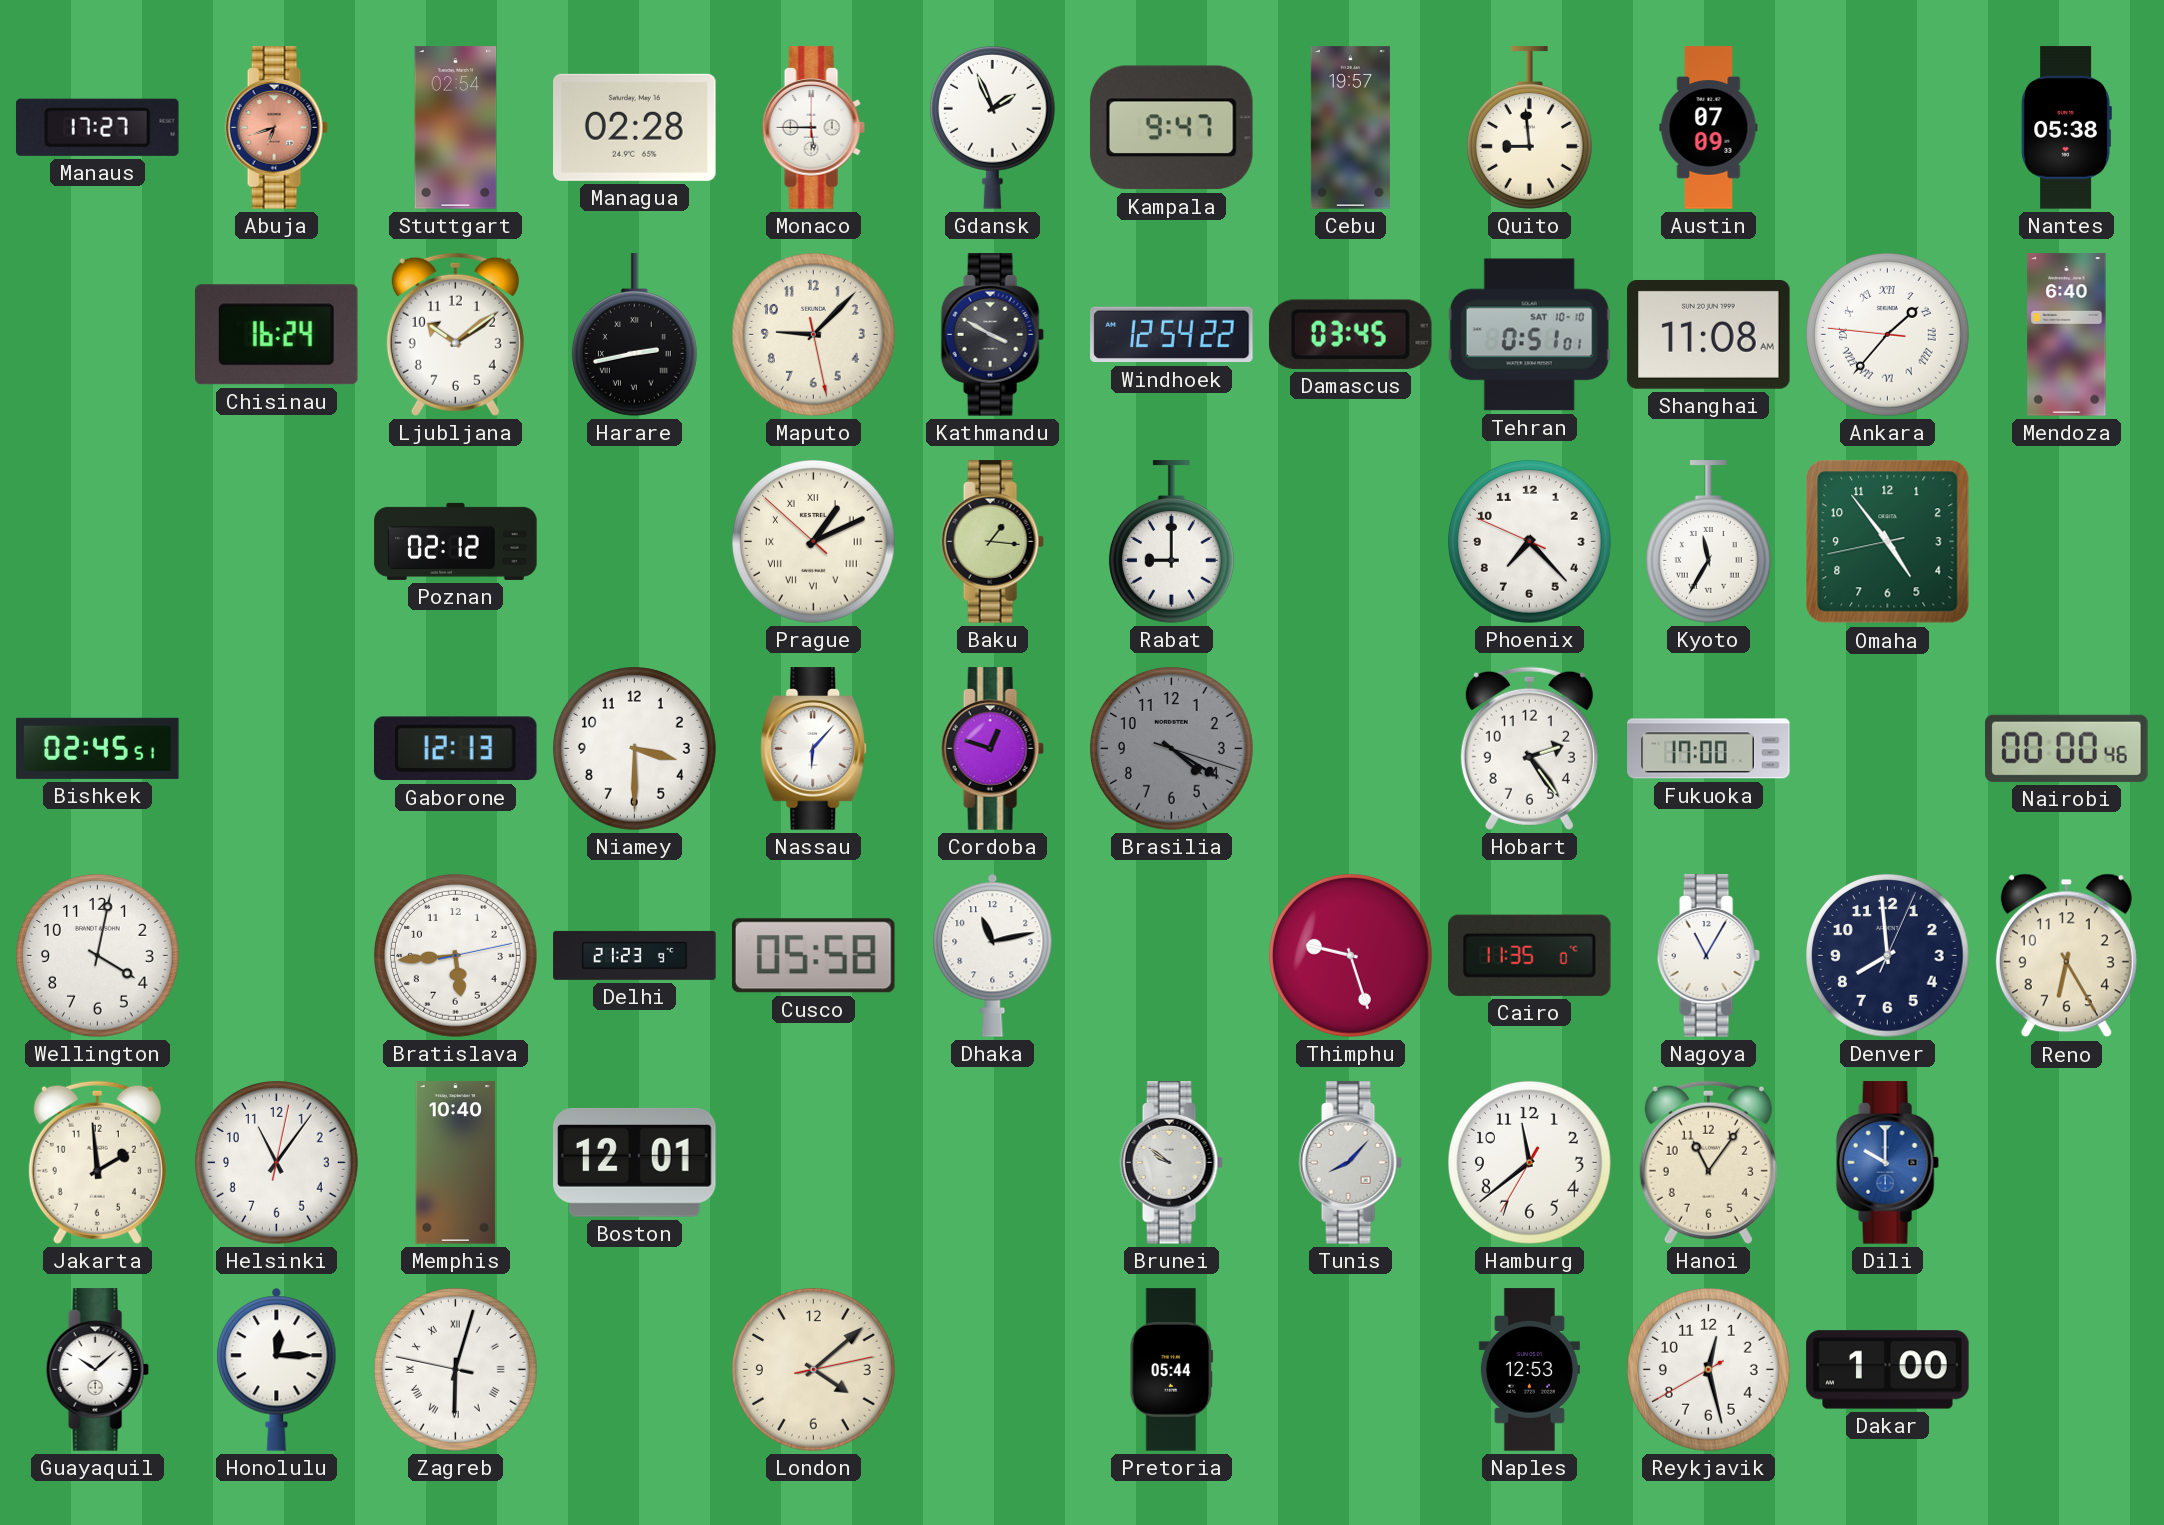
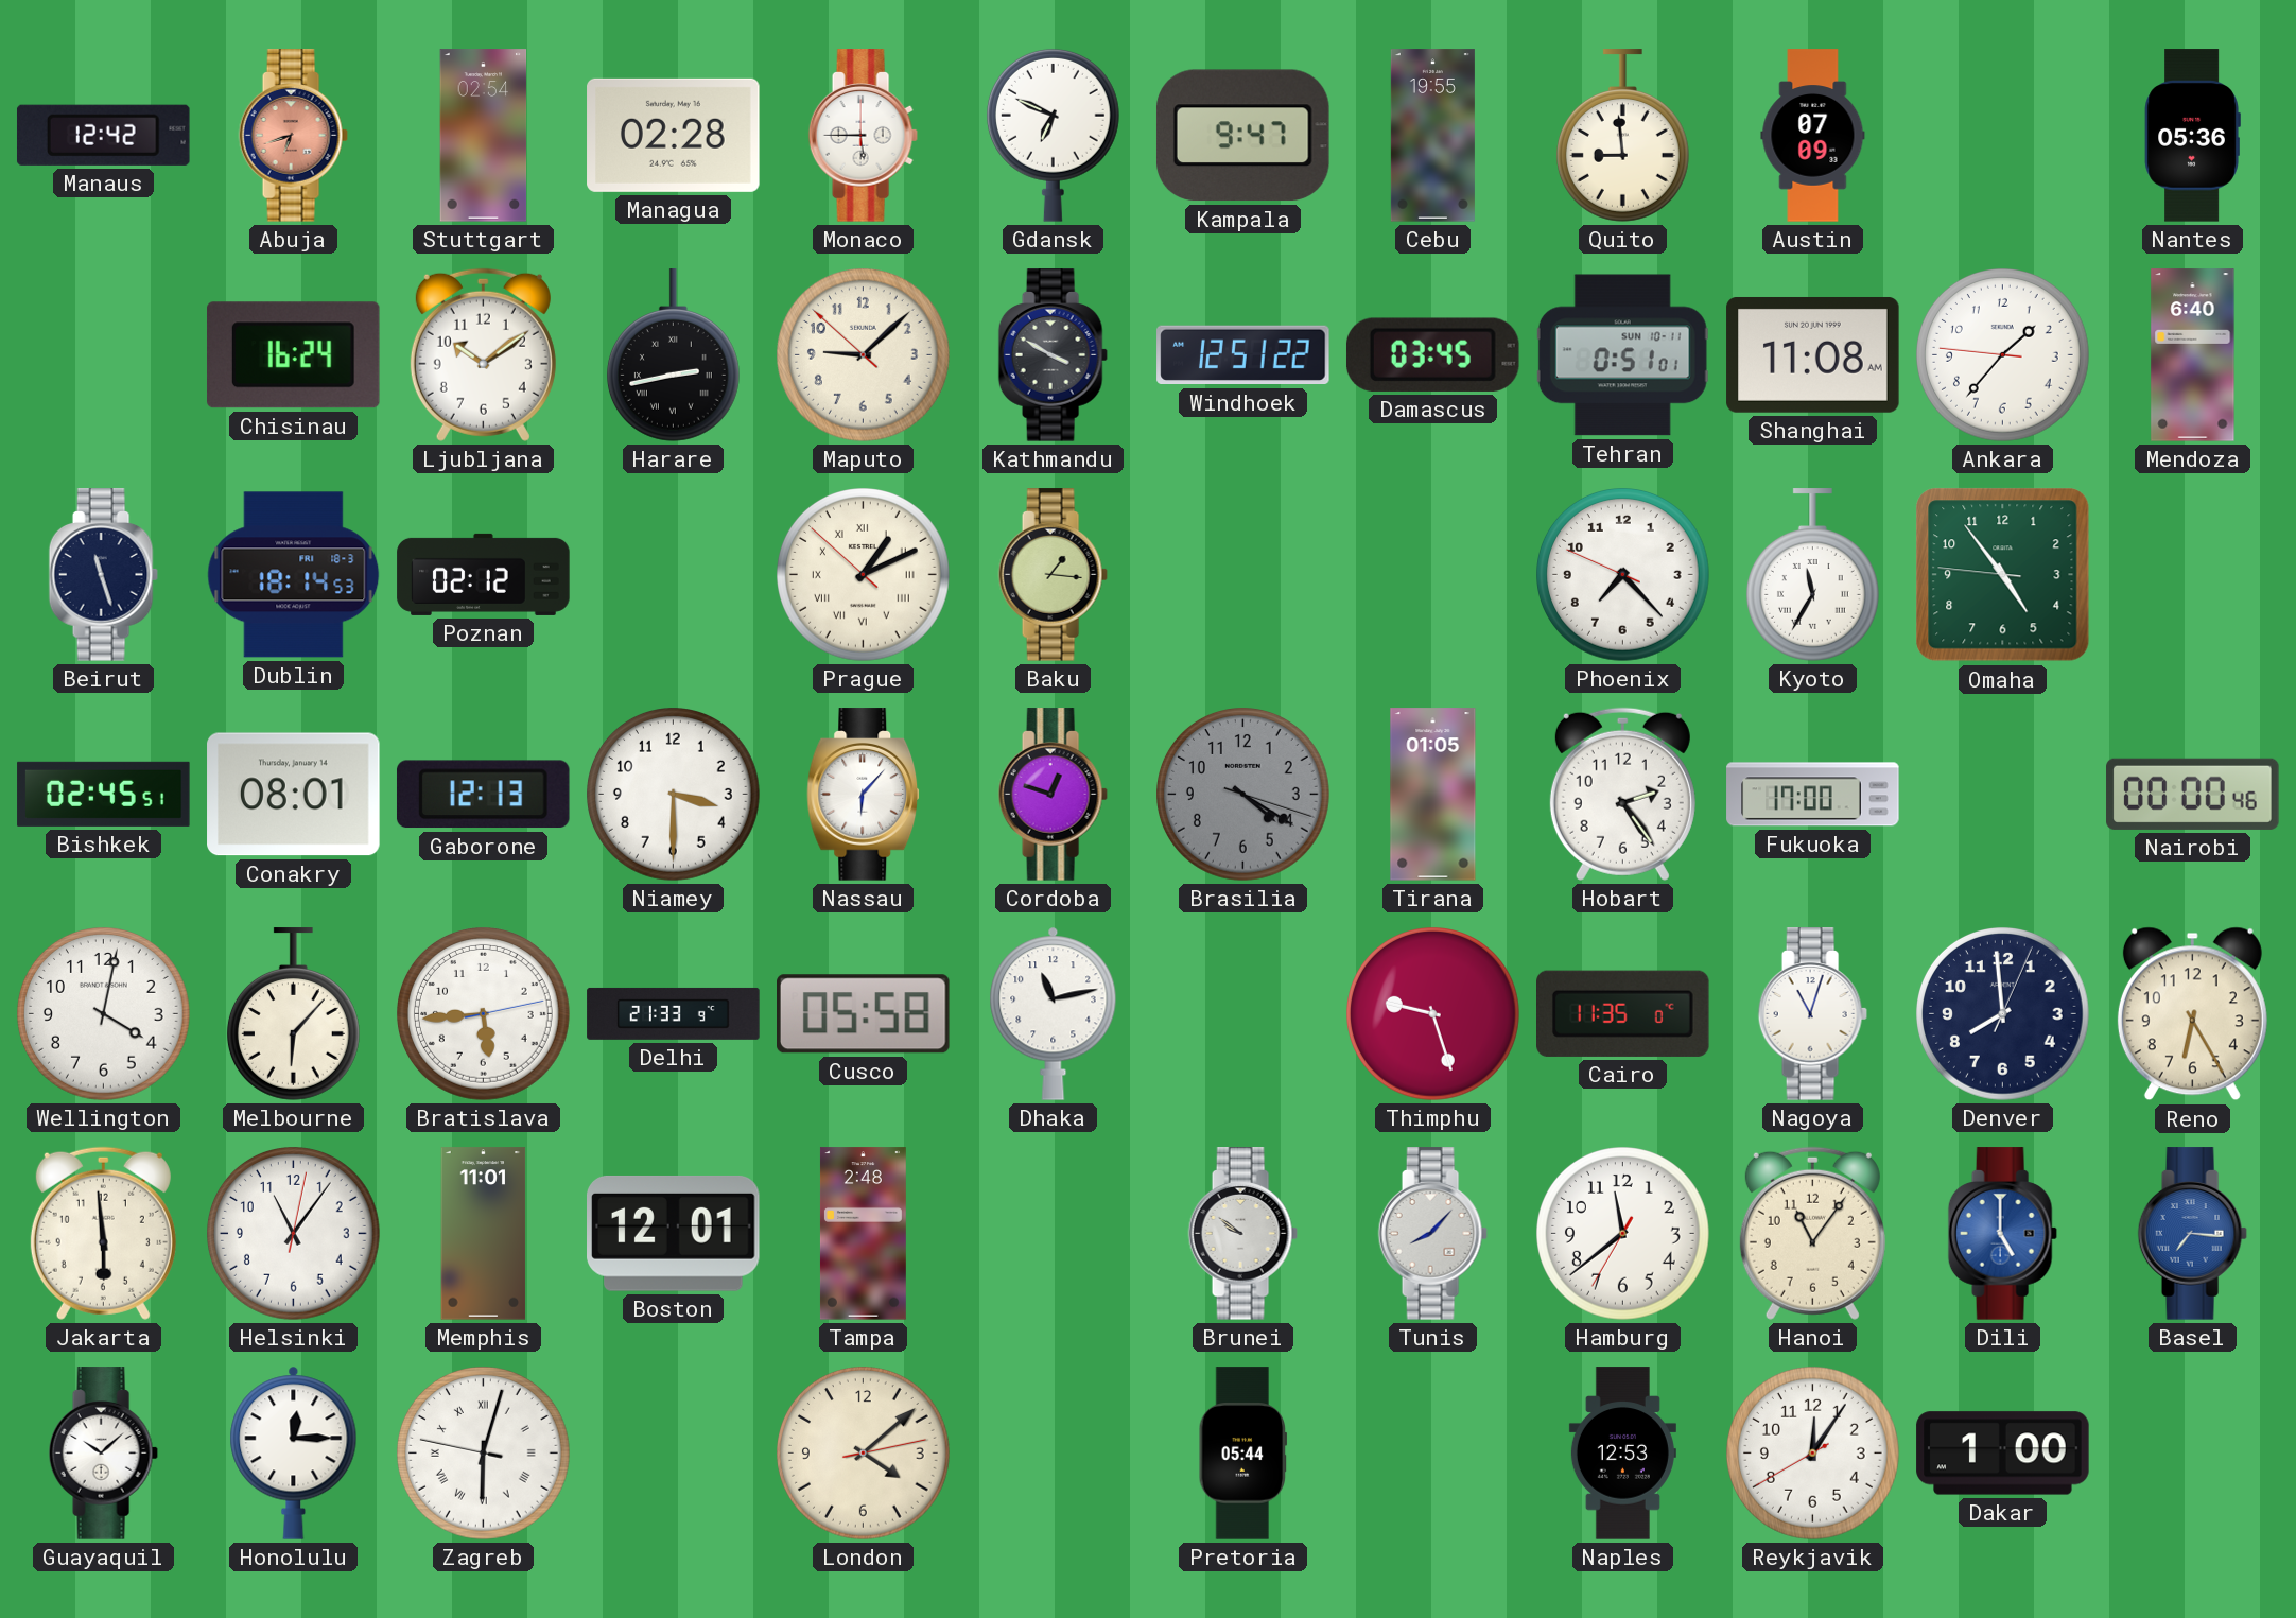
Manaus: 17:27 -> 12:42 (103, 135)
Gdansk: 1:56 -> 6:49 (1053, 135)
Cebu: 19:57 -> 19:55 (1432, 136)
Nantes: 05:38 -> 05:36 (2192, 136)
Maputo: 9:07:28 -> 9:07:52 (864, 355)
Windhoek: 12:54 -> 12:51 (1243, 355)
Tehran date: SAT 10-10 -> SUN 10-11 (1622, 355)
Ankara numerals: Roman -> Arabic (2003, 355)
Beirut: none -> 11:27 (103, 575)
Dublin: none -> 18:14 (294, 575)
Rabat: 9:00 -> none (1171, 542)
Omaha: 4:53:43 -> 4:53:46 (2003, 575)
Conakry: none -> 08:01 (294, 795)
Tirana: none -> 01:05 (1433, 795)
Melbourne: none -> 6:07 (293, 1014)
Delhi: 21:23 -> 21:33 (674, 1013)
Nagoya: 11:05 -> 11:03 (1812, 1014)
Jakarta: 1:59 -> 5:59 (103, 1233)
Memphis: 10:40 -> 11:01 (484, 1234)
Tampa: none -> 2:48 (863, 1234)
Dili: 10:00 -> 5:00 (2002, 1234)
Basel: none -> 7:16 (2192, 1234)
Reykjavik: 12:27 -> 12:05 (1813, 1454)
